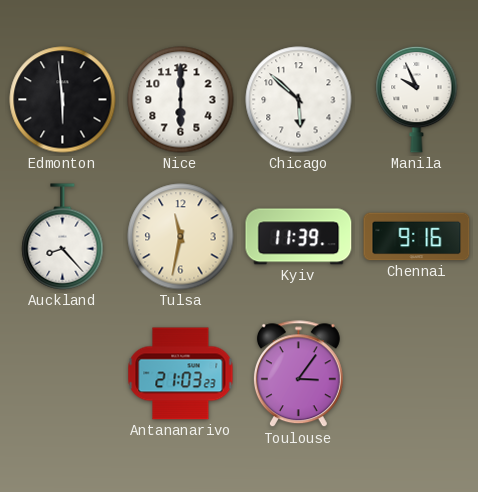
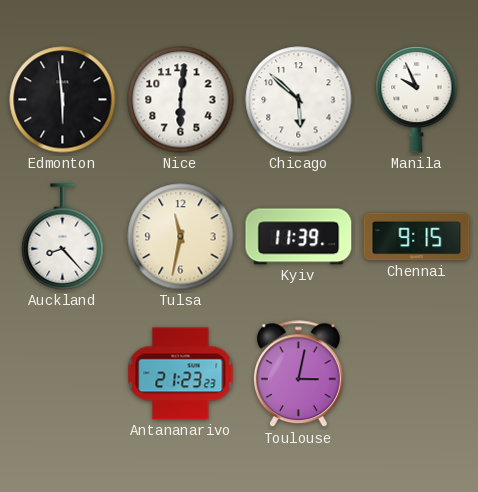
Nice: 6:00 -> 6:01 (181, 100)
Chennai: 9:16 -> 9:15 (417, 237)
Antananarivo: 21:03 -> 21:23 (181, 374)
Toulouse: 3:06 -> 3:02 (298, 374)
